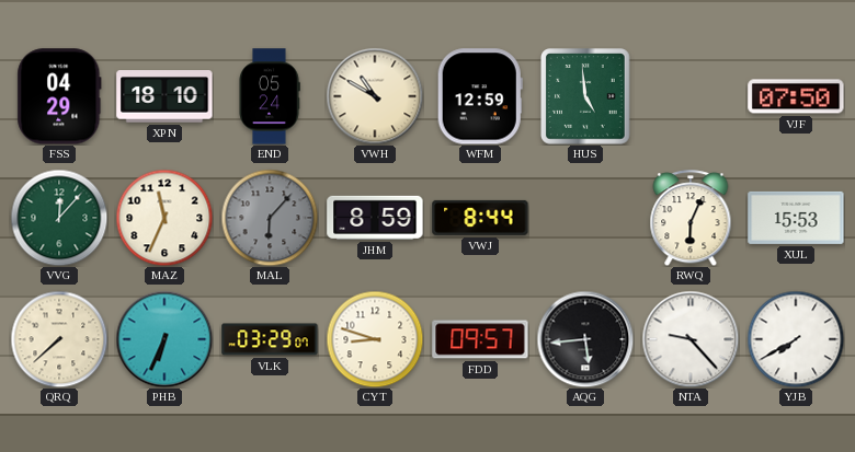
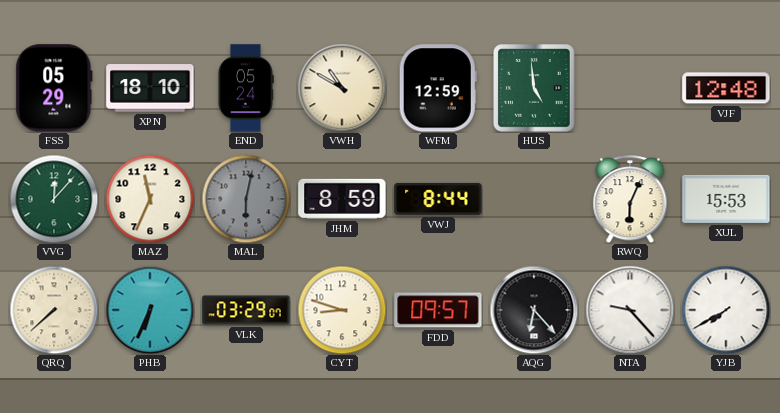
FSS: 04:29 -> 05:29 (54, 88)
VJF: 07:50 -> 12:48 (726, 88)
MAL: 6:07 -> 6:02 (246, 199)
AQG: 5:44 -> 6:23 (534, 310)
